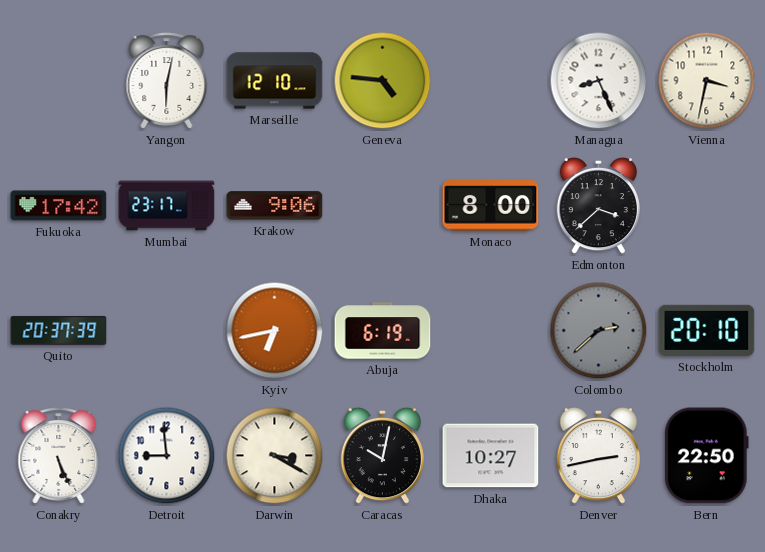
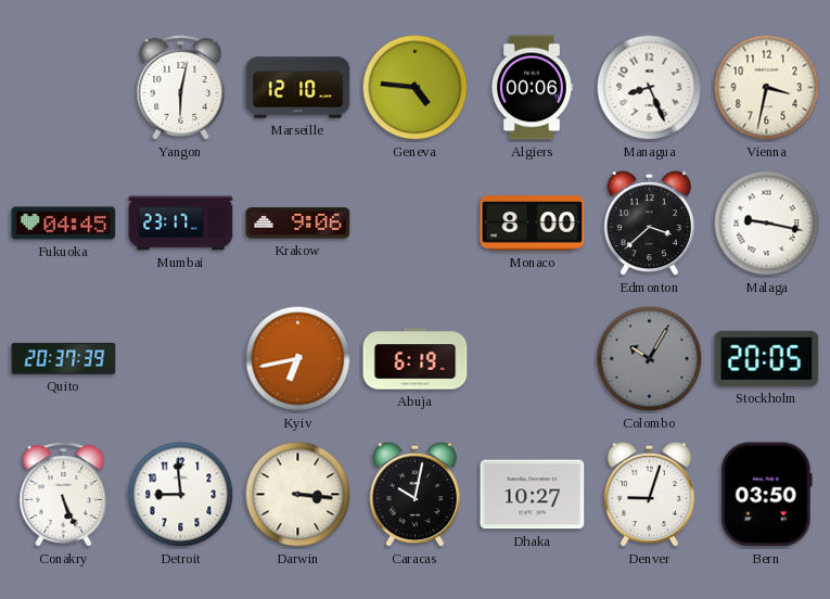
Algiers: none -> 00:06 (532, 88)
Fukuoka: 17:42 -> 04:45 (64, 224)
Malaga: none -> 9:17 (767, 224)
Colombo: 2:38 -> 10:05 (650, 359)
Stockholm: 20:10 -> 20:05 (767, 358)
Darwin: 3:20 -> 3:16 (298, 495)
Denver: 2:43 -> 9:03 (649, 496)
Bern: 22:50 -> 03:50 (766, 495)
